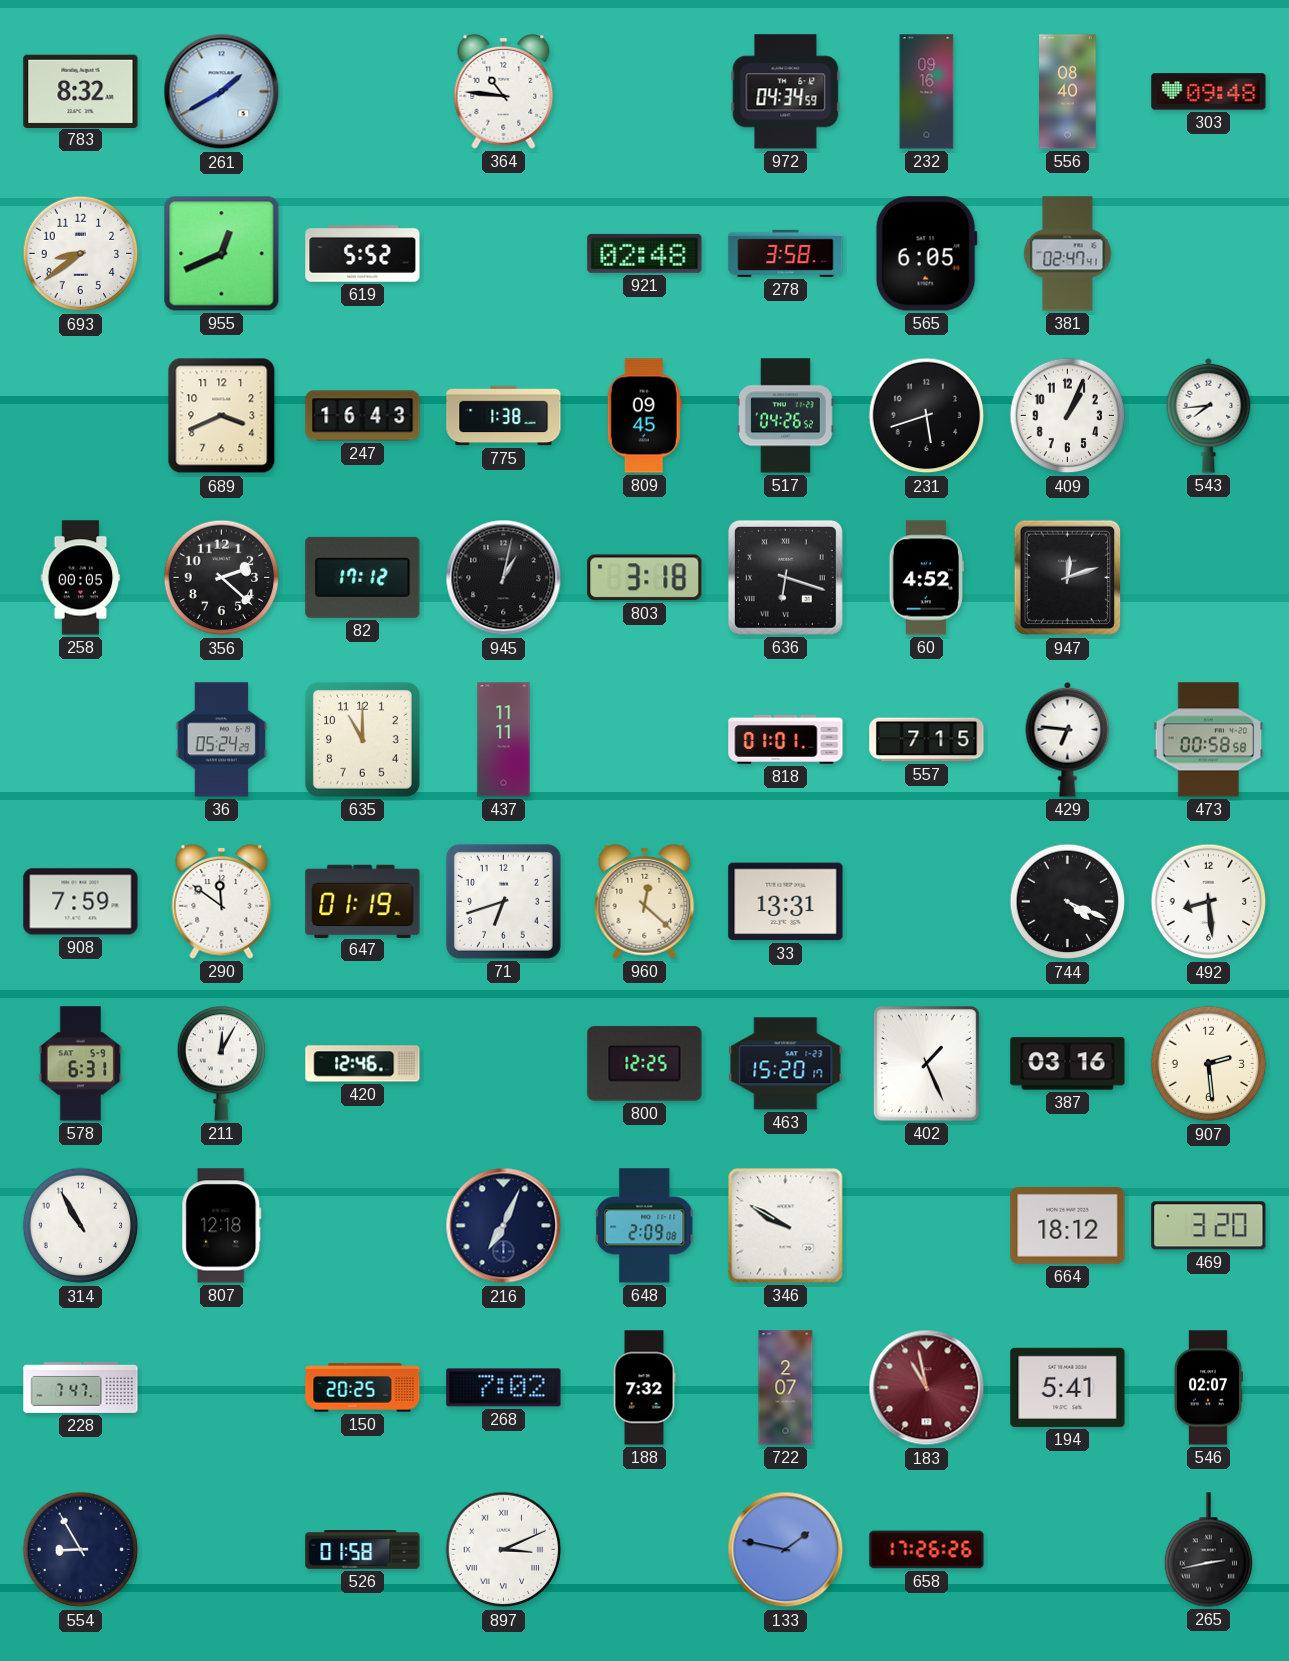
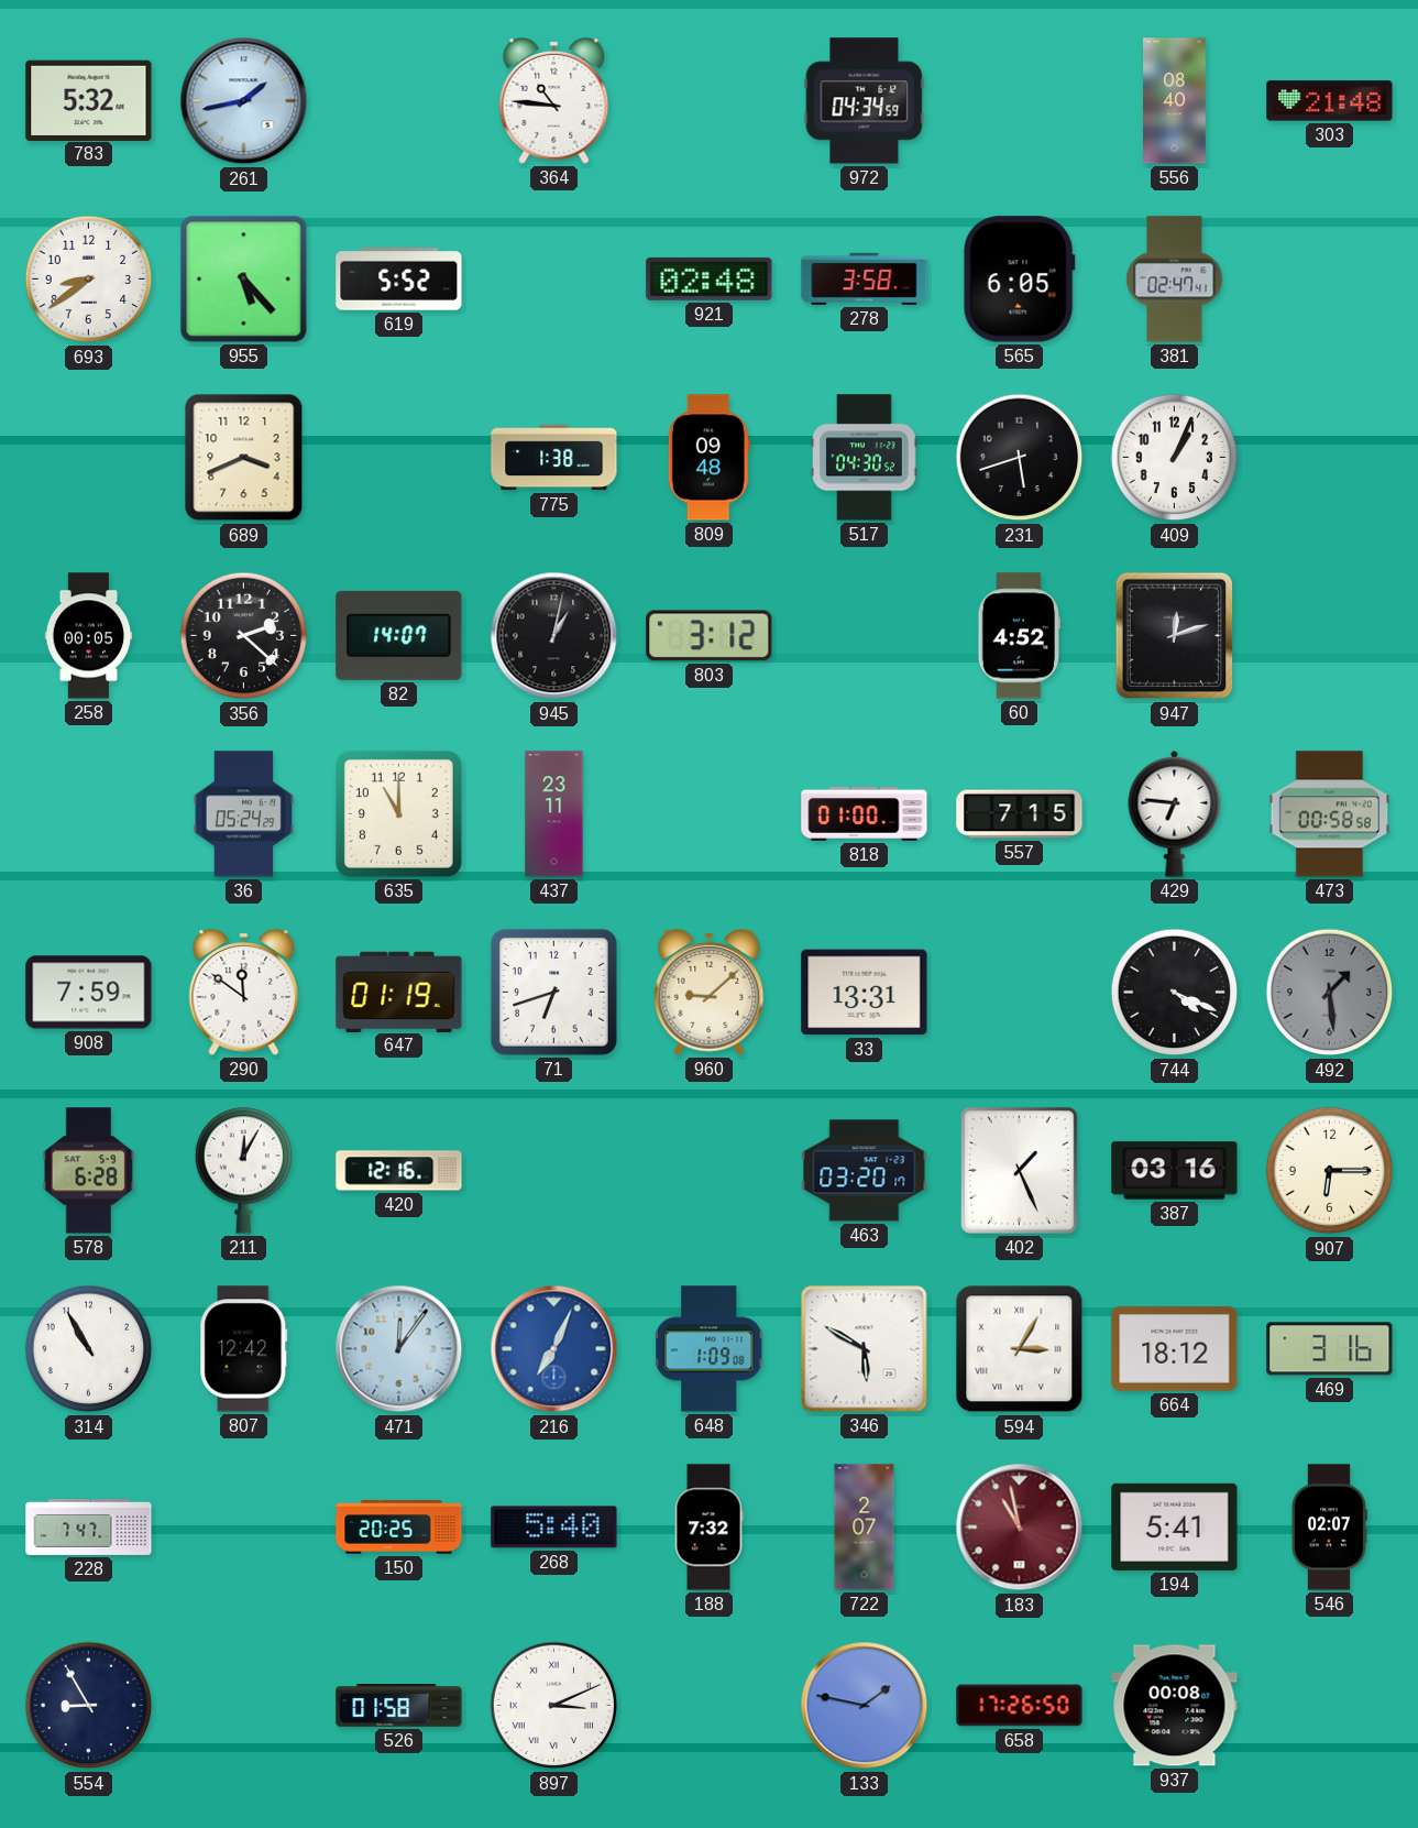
783: 8:32 -> 5:32 (89, 100)
261: 1:40 -> 1:43 (244, 101)
232: 09:16 -> none (927, 92)
303: 09:48 -> 21:48 (1330, 101)
955: 12:41 -> 5:23 (244, 280)
247: 16:43 -> none (363, 416)
809: 09:45 -> 09:48 (708, 458)
517: 04:26 -> 04:30 (865, 458)
543: 7:44 -> none (1209, 415)
82: 17:12 -> 14:07 (399, 635)
803: 3:18 -> 3:12 (710, 636)
636: 6:18 -> none (785, 577)
437: 11:11 -> 23:11 (554, 814)
818: 01:01 -> 01:00 (865, 813)
960: 12:22 -> 9:08 (710, 992)
492: 8:29 -> 1:29 (1330, 993)
492 dial: white -> grey (1330, 993)
578: 6:31 -> 6:28 (89, 1171)
420: 12:46 -> 12:16 (399, 1171)
800: 12:25 -> none (645, 1064)
463: 15:20 -> 03:20 (865, 1171)
907: 2:29 -> 6:15 (1330, 1171)
807: 12:18 -> 12:42 (244, 1349)
471: none -> 12:06 (399, 1349)
216 dial: navy -> blue (554, 1349)
648: 2:09 -> 1:09 (710, 1349)
346: 9:50 -> 5:50 (865, 1349)
594: none -> 3:05 (1020, 1349)
469: 3:20 -> 3:16 (1330, 1349)
268: 7:02 -> 5:40 (554, 1528)
658: 17:26:26 -> 17:26:50 (1020, 1706)
937: none -> 00:08 (1175, 1706)
265: 2:43 -> none (1209, 1550)
